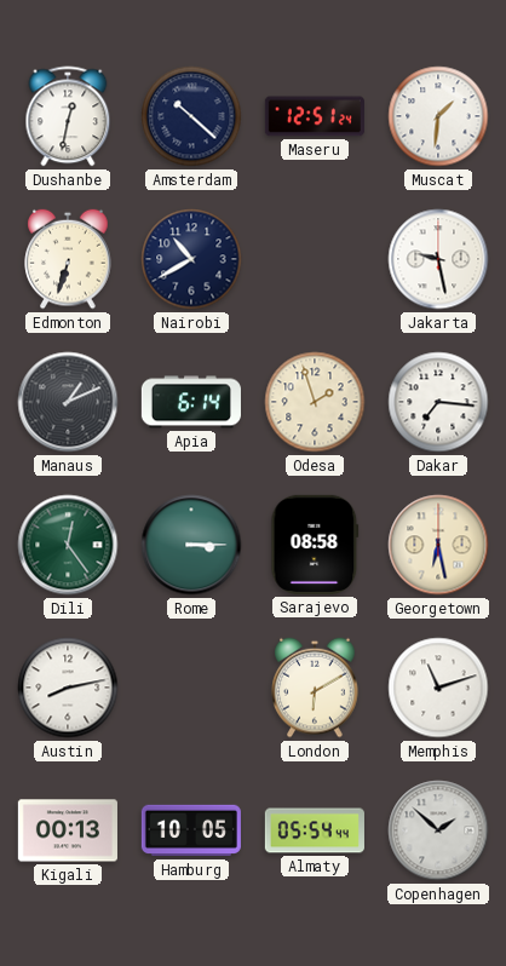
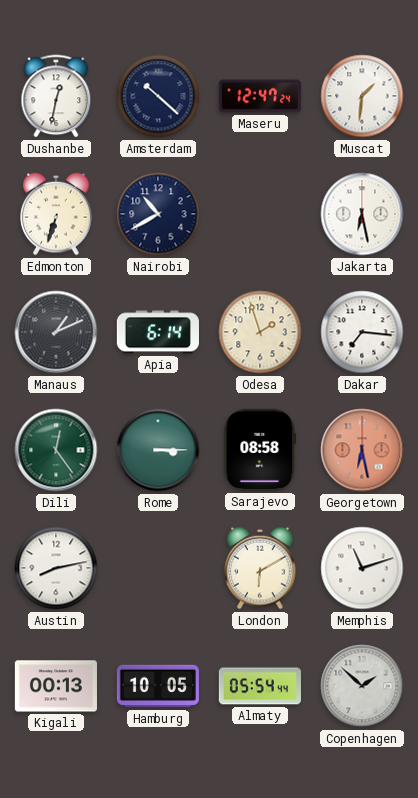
Maseru: 12:51 -> 12:47 (260, 96)
Jakarta: 9:28 -> 6:28 (362, 214)
Georgetown dial: cream -> salmon (362, 450)
